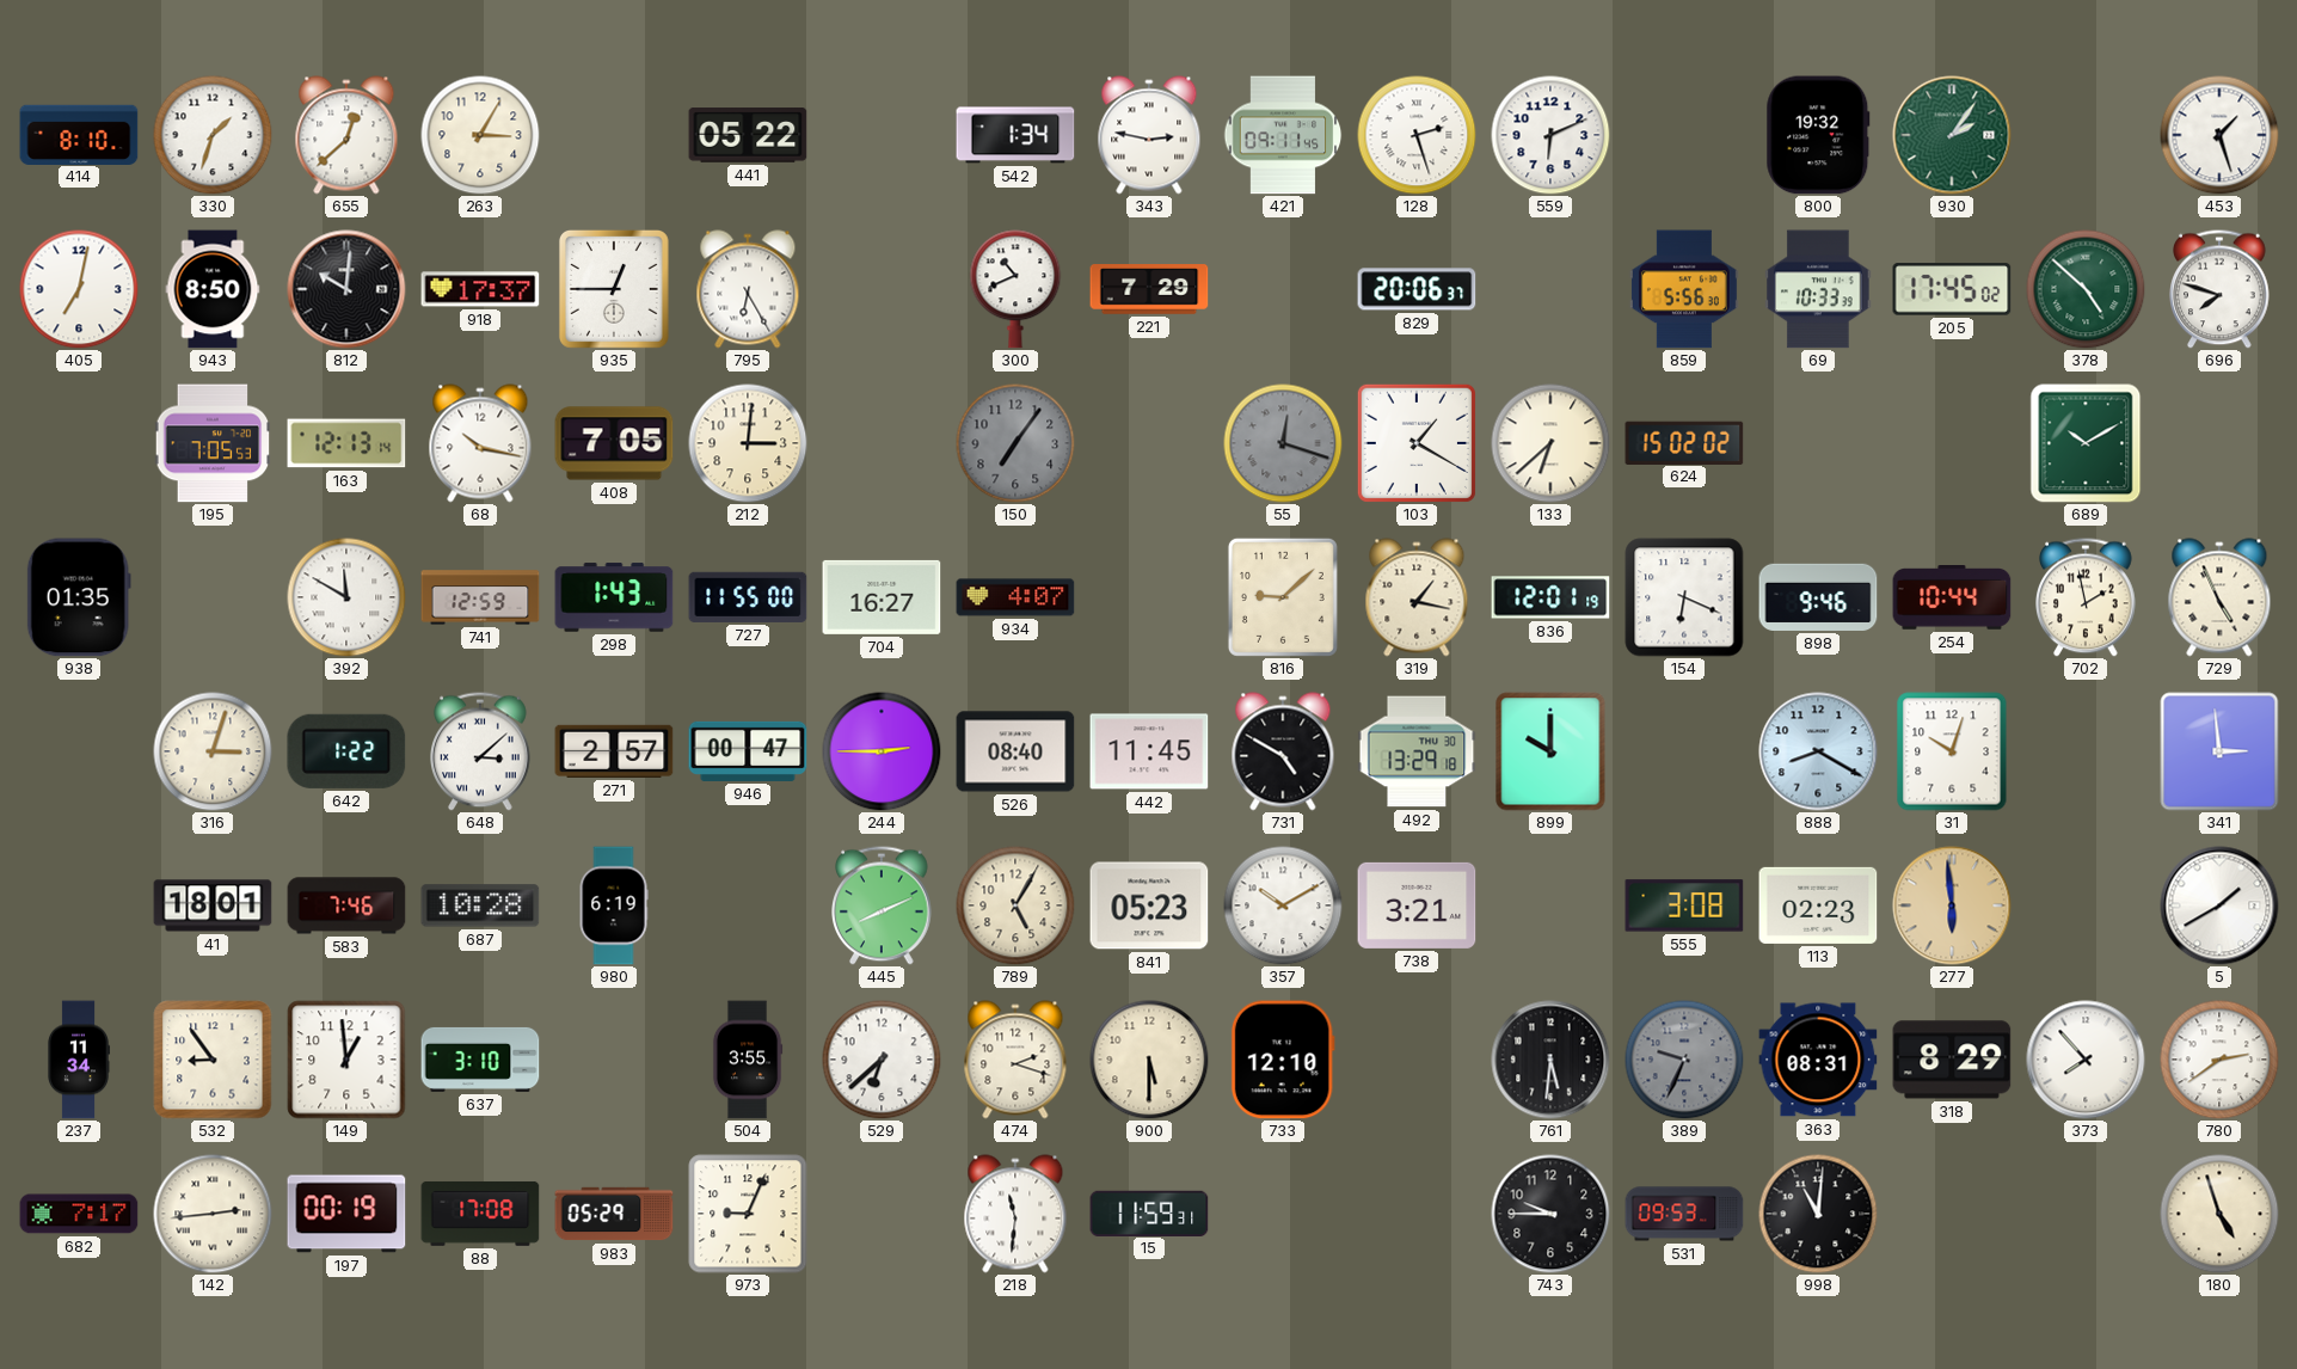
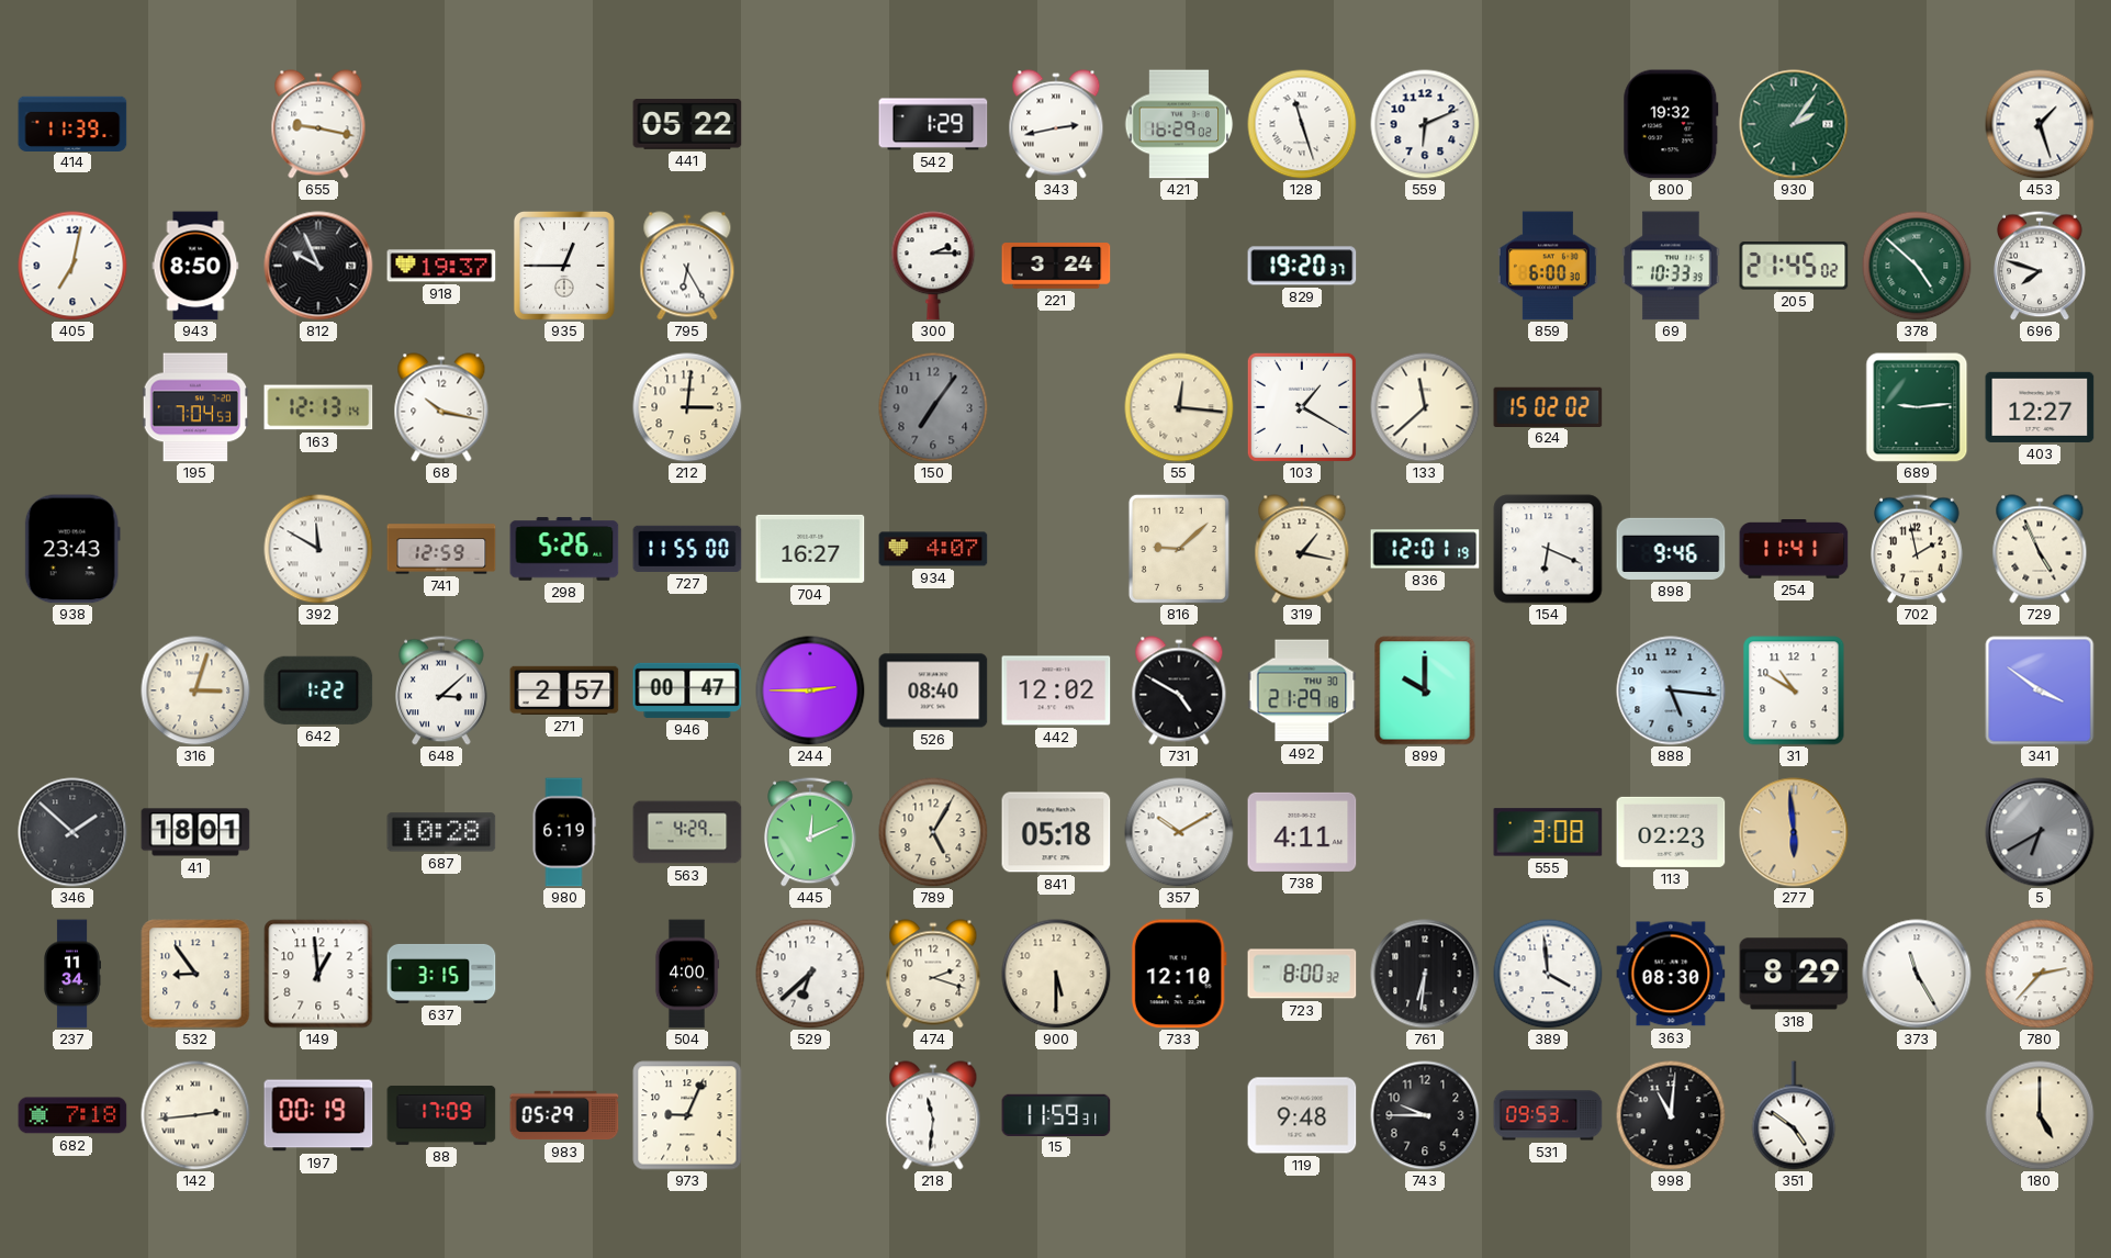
414: 8:10 -> 11:39 (72, 123)
330: 1:33 -> none (213, 135)
655: 12:38 -> 9:17 (318, 124)
263: 3:05 -> none (480, 135)
542: 1:34 -> 1:29 (933, 124)
343: 2:47 -> 2:43 (1056, 124)
421: 09:11 -> 16:29 (1179, 124)
128: 2:27 -> 11:27 (1302, 124)
812: 10:01 -> 9:56 (318, 266)
918: 17:37 -> 19:37 (441, 266)
300: 10:41 -> 2:15 (933, 266)
221: 7:29 -> 3:24 (1056, 266)
829: 20:06 -> 19:20 (1302, 266)
859: 5:56 -> 6:00 (1548, 266)
205: 17:45 -> 21:45 (1794, 266)
195: 7:05 -> 7:04 (195, 407)
408: 7:05 -> none (614, 443)
55: 12:18 -> 12:16 (1179, 407)
55 dial: grey -> cream (1179, 407)
133: 6:38 -> 11:38 (1425, 407)
689: 10:10 -> 9:14 (1917, 407)
403: none -> 12:27 (2040, 407)
938: 01:35 -> 23:43 (72, 549)
298: 1:43 -> 5:26 (564, 549)
254: 10:44 -> 11:41 (1794, 550)
442: 11:45 -> 12:02 (1056, 690)
492: 13:29 -> 21:29 (1302, 690)
888: 8:20 -> 5:16 (1671, 690)
31: 10:03 -> 10:50 (1794, 690)
341: 2:59 -> 3:51 (2040, 690)
346: none -> 1:52 (72, 832)
583: 7:46 -> none (346, 905)
563: none -> 4:29 (687, 832)
445: 8:11 -> 12:11 (810, 832)
841: 05:23 -> 05:18 (1056, 832)
738: 3:21 -> 4:11 (1302, 832)
5: 1:40 -> 6:40 (2040, 832)
5 dial: white -> grey (2040, 832)
637: 3:10 -> 3:15 (441, 974)
504: 3:55 -> 4:00 (687, 974)
723: none -> 8:00 (1302, 974)
761: 5:31 -> 6:31 (1425, 974)
389: 9:34 -> 3:59 (1548, 974)
389 dial: grey -> white (1548, 974)
363: 08:31 -> 08:30 (1671, 974)
373: 7:53 -> 11:25 (1917, 974)
780: 2:39 -> 2:37 (2040, 974)
682: 7:17 -> 7:18 (72, 1115)
88: 17:08 -> 17:09 (441, 1115)
119: none -> 9:48 (1302, 1115)
351: none -> 4:51 (1794, 1115)
180: 4:57 -> 5:00 (2040, 1115)
